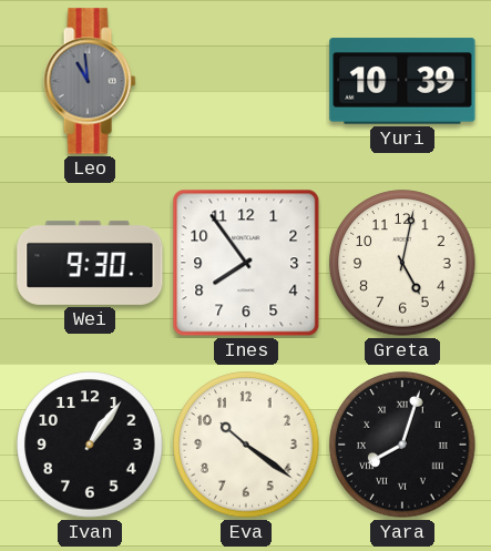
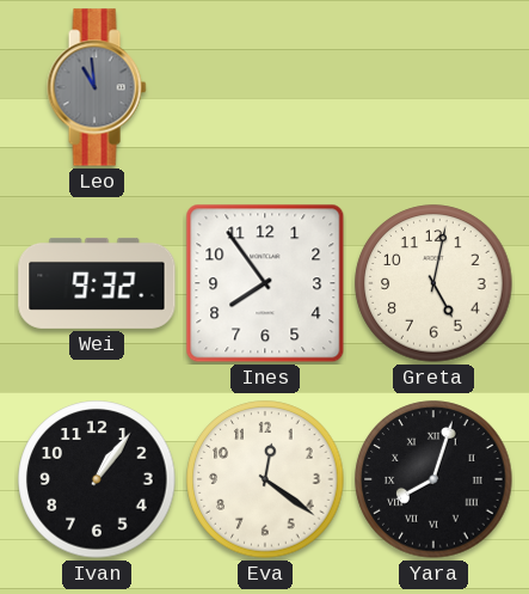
Yuri: 10:39 -> none (402, 81)
Wei: 9:30 -> 9:32 (97, 283)
Eva: 10:21 -> 12:21 (265, 479)
